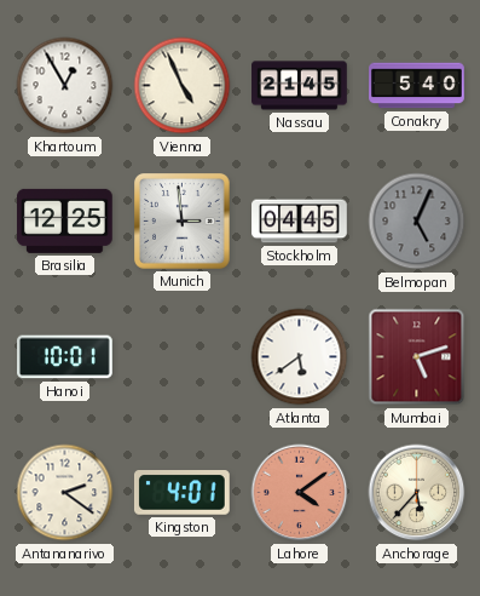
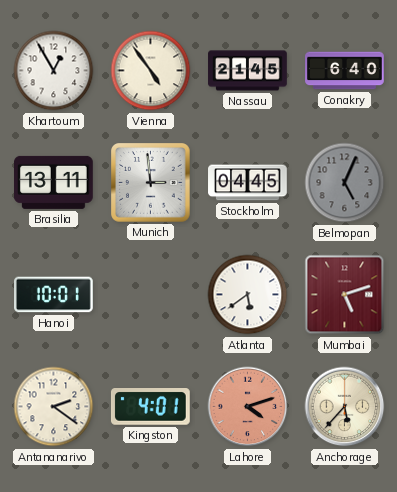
Vienna: 4:56 -> 4:54 (151, 71)
Conakry: 5:40 -> 6:40 (345, 71)
Brasilia: 12:25 -> 13:11 (54, 182)
Lahore: 4:09 -> 4:12 (248, 407)
